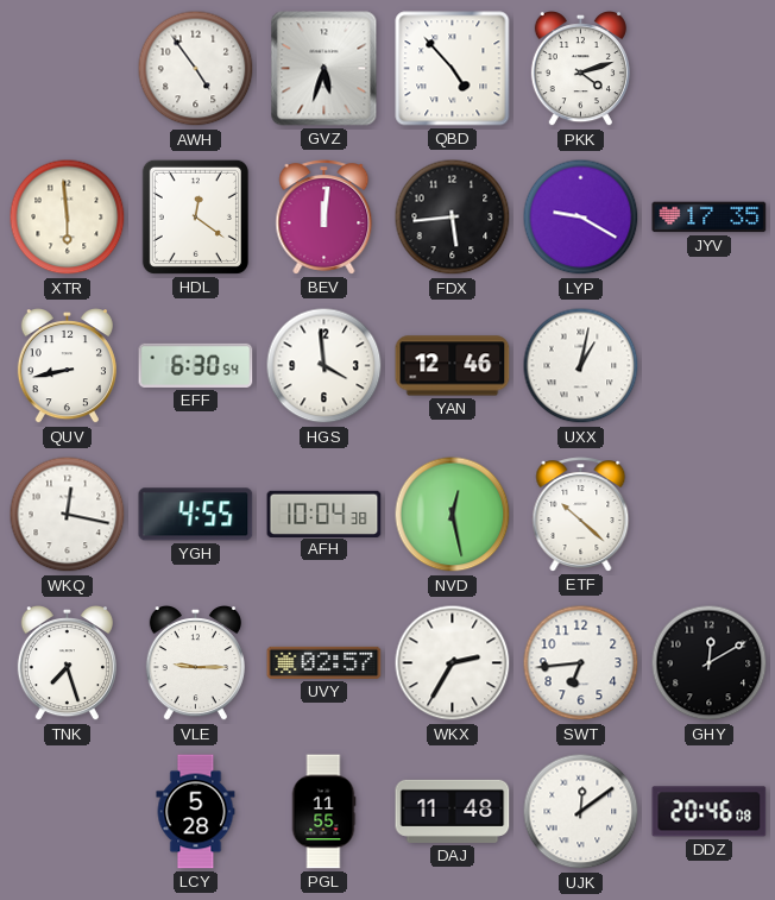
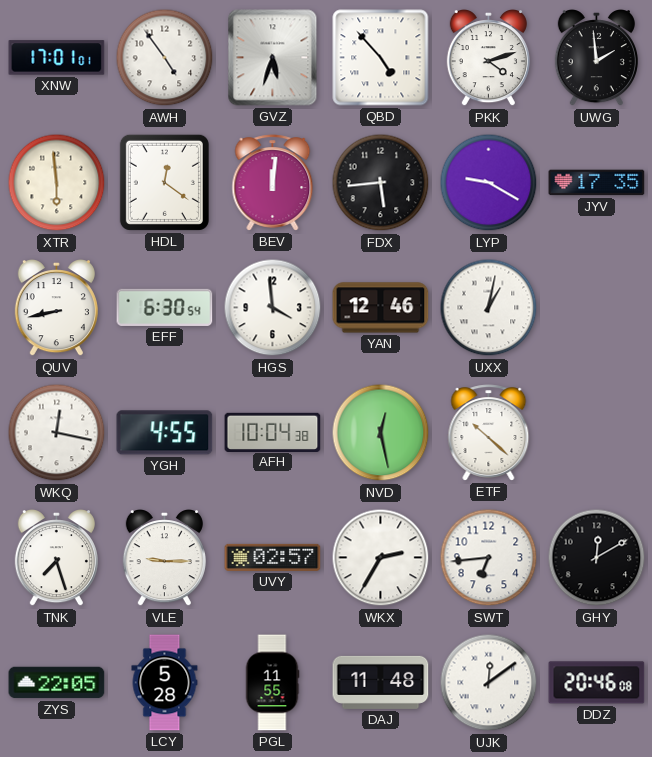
XNW: none -> 17:01 (57, 58)
UWG: none -> 1:59 (596, 59)
ZYS: none -> 22:05 (57, 683)
